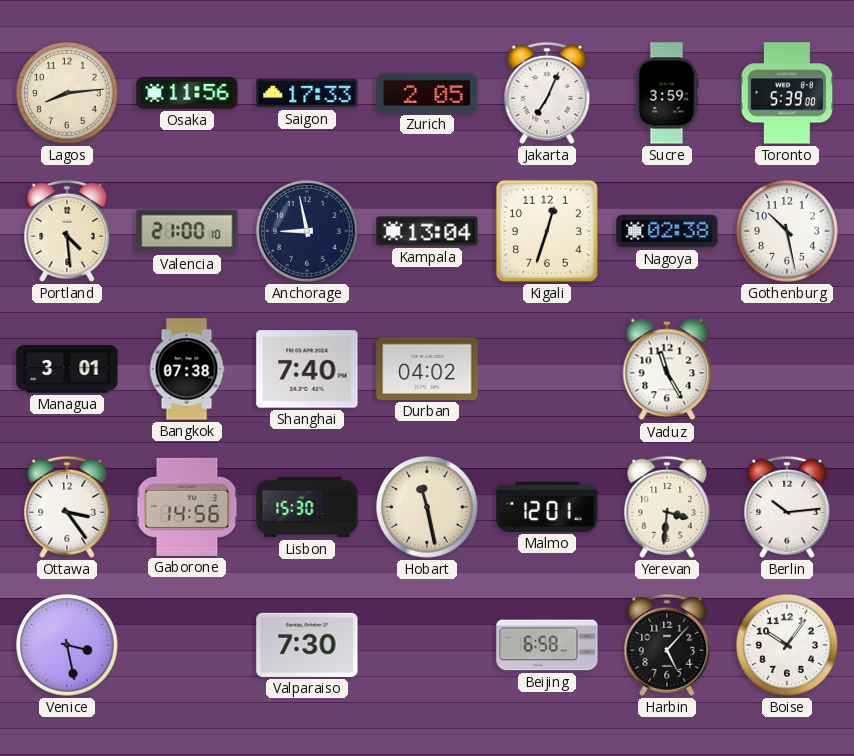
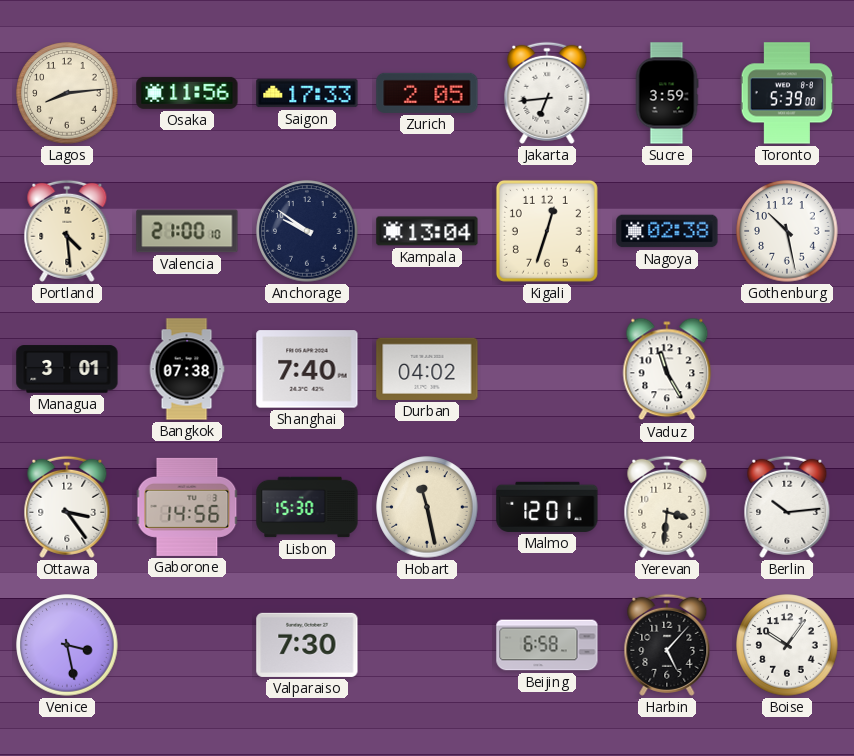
Jakarta: 7:04 -> 6:44 (547, 93)
Anchorage: 8:58 -> 9:51 (307, 231)
